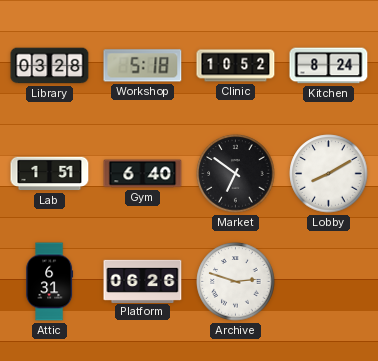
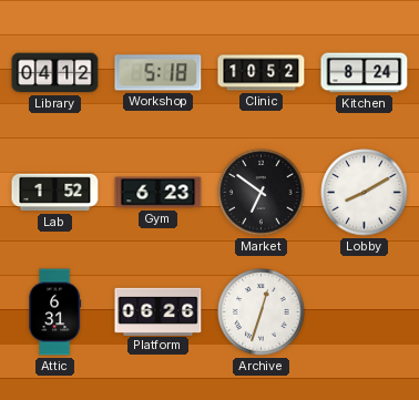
Library: 03:28 -> 04:12 (55, 73)
Lab: 1:51 -> 1:52 (55, 193)
Gym: 6:40 -> 6:23 (159, 193)
Archive: 2:48 -> 12:33 (262, 312)
